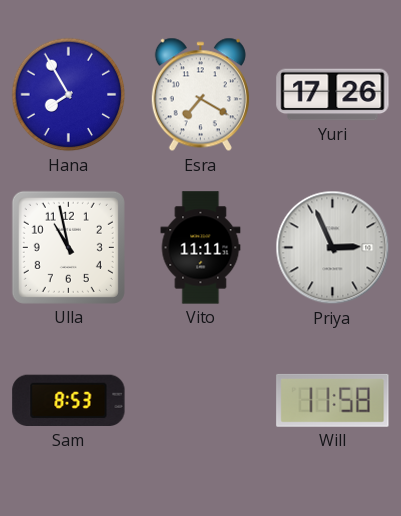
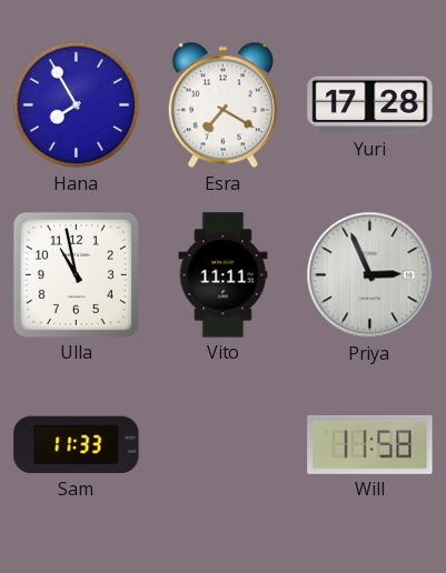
Yuri: 17:26 -> 17:28 (370, 105)
Sam: 8:53 -> 11:33 (77, 445)
